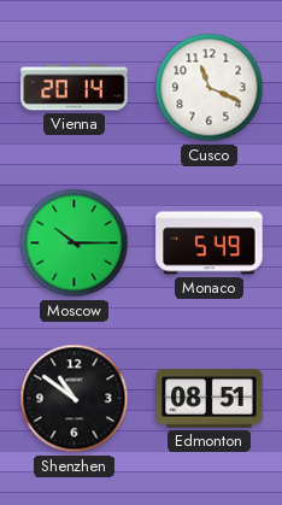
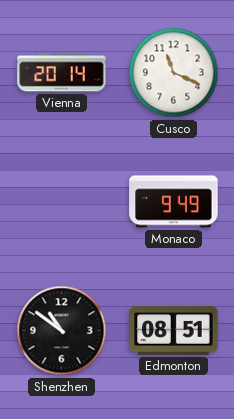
Moscow: 10:15 -> none (75, 243)
Monaco: 5:49 -> 9:49 (174, 202)
